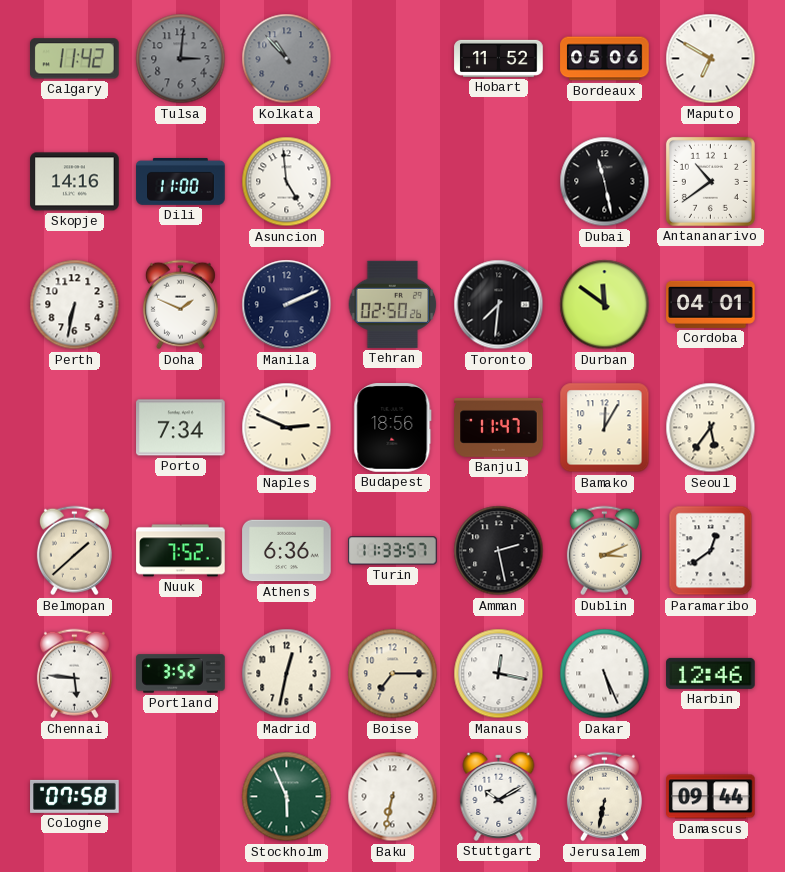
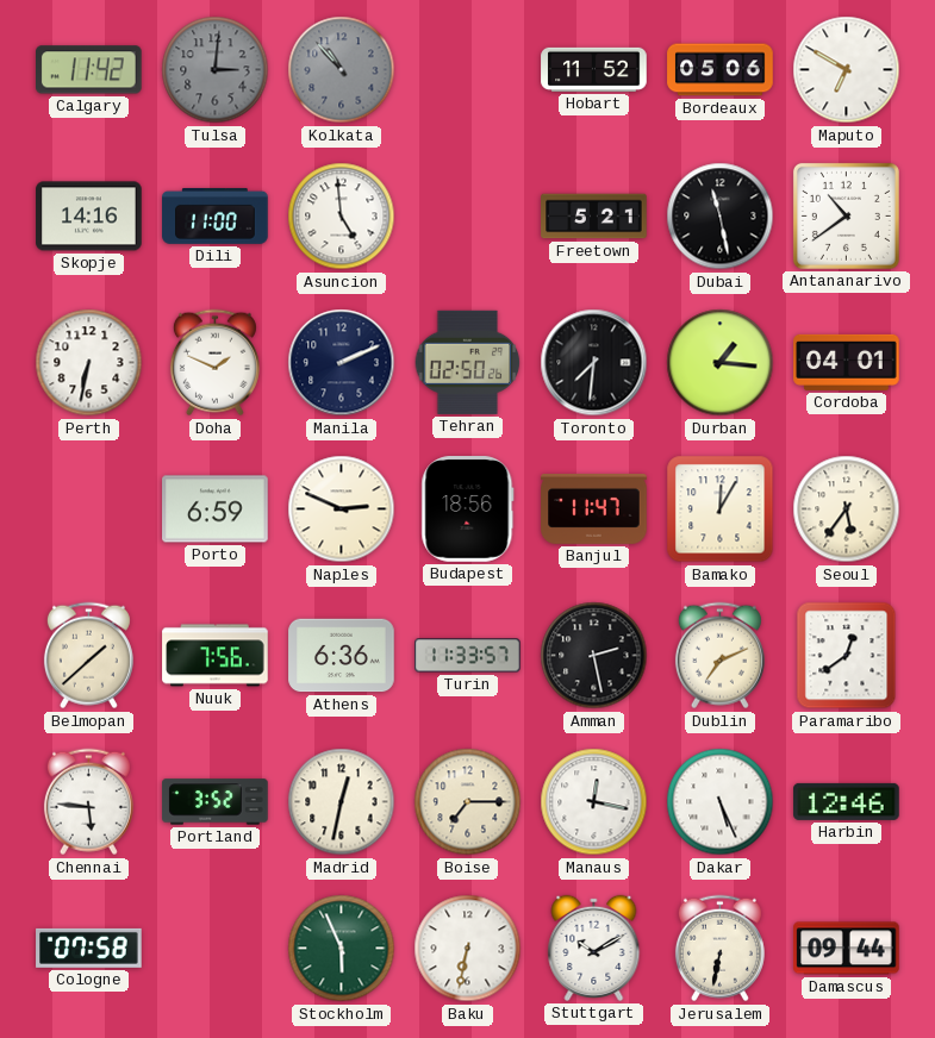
Freetown: none -> 5:21 (594, 217)
Durban: 11:51 -> 1:16 (721, 363)
Porto: 7:34 -> 6:59 (216, 509)
Nuuk: 7:52 -> 7:56 (216, 656)
Dublin: 3:11 -> 7:11 (719, 656)
